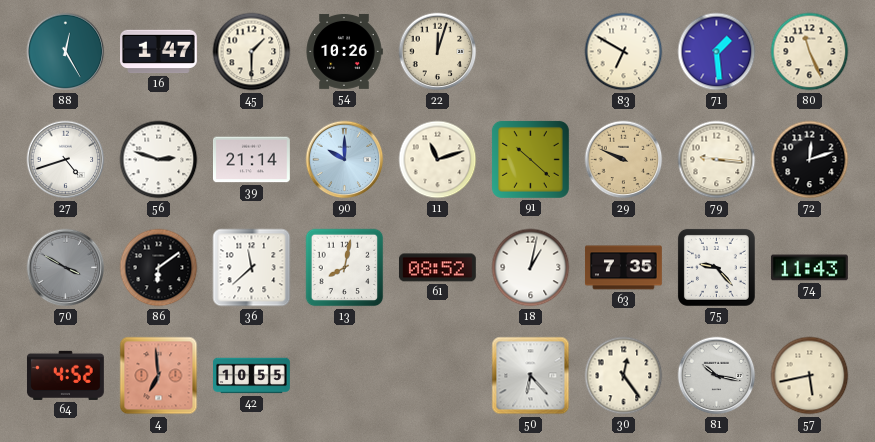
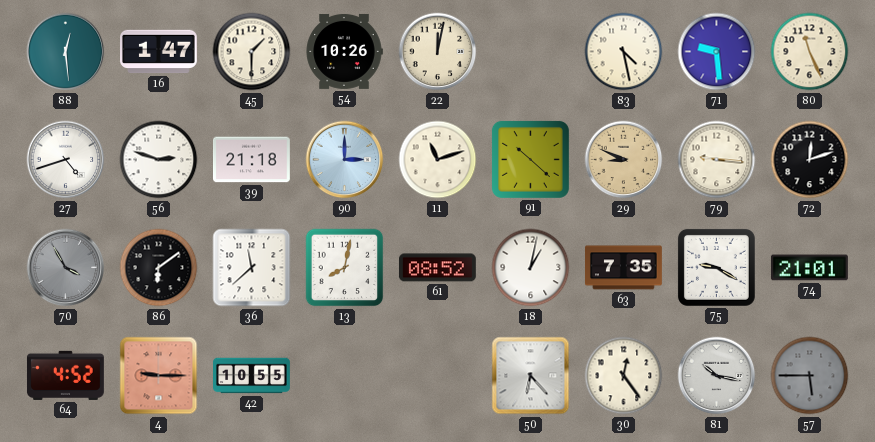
88: 12:25 -> 12:29 (66, 52)
22: 12:03 -> 12:02 (438, 52)
83: 6:50 -> 4:28 (624, 52)
71: 1:29 -> 9:29 (717, 52)
39: 21:14 -> 21:18 (252, 160)
90: 10:00 -> 3:00 (345, 160)
29: 9:49 -> 8:49 (624, 160)
70: 3:50 -> 3:55 (66, 268)
75: 9:23 -> 9:20 (716, 267)
74: 11:43 -> 21:01 (809, 268)
4: 6:59 -> 9:15 (159, 376)
57: 5:43 -> 5:45 (810, 376)
57 dial: cream -> grey (810, 376)
